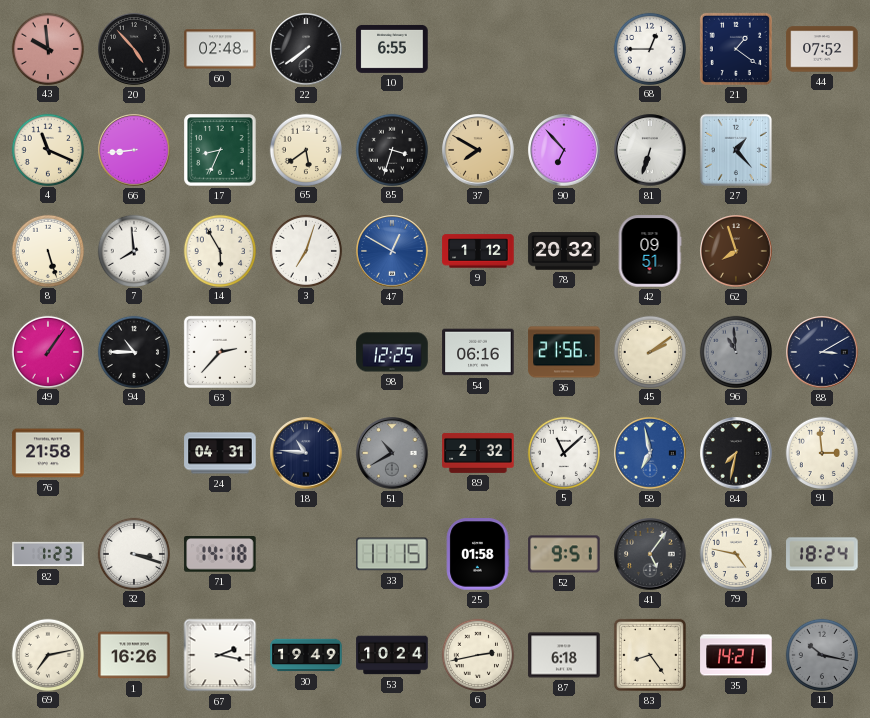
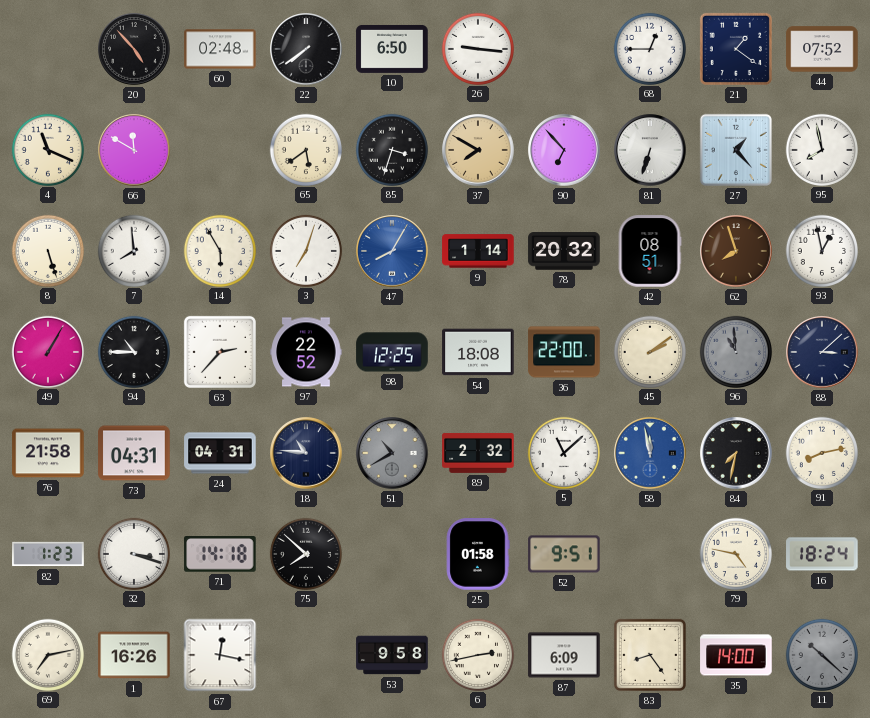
43: 9:59 -> none (47, 48)
10: 6:55 -> 6:50 (392, 49)
26: none -> 9:16 (477, 48)
66: 8:44 -> 11:50 (134, 150)
17: 8:34 -> none (220, 150)
95: none -> 7:58 (821, 149)
47: 12:50 -> 8:05 (392, 251)
9: 1:12 -> 1:14 (478, 251)
42: 09:51 -> 08:51 (650, 251)
93: none -> 12:58 (821, 250)
49: 1:06 -> 1:05 (47, 351)
97: none -> 22:52 (306, 352)
54: 06:16 -> 18:08 (478, 352)
36: 21:56 -> 22:00 (564, 352)
88: 3:10 -> 3:08 (822, 352)
73: none -> 04:31 (134, 453)
58: 6:58 -> 11:58 (650, 453)
91: 2:59 -> 8:13 (821, 452)
75: none -> 7:52 (305, 553)
33: 11:15 -> none (392, 554)
41: 5:06 -> none (650, 554)
67: 2:17 -> 12:17 (220, 655)
30: 19:49 -> none (306, 655)
53: 10:24 -> 9:58 (392, 655)
87: 6:18 -> 6:09 (564, 655)
35: 14:21 -> 14:00 (736, 655)
11: 10:17 -> 10:22 (821, 654)
